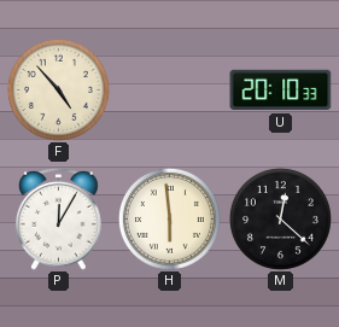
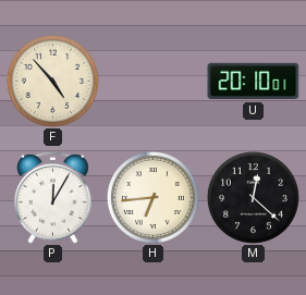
U: 20:10:33 -> 20:10:01 (254, 82)
H: 5:59 -> 6:44 (152, 197)
